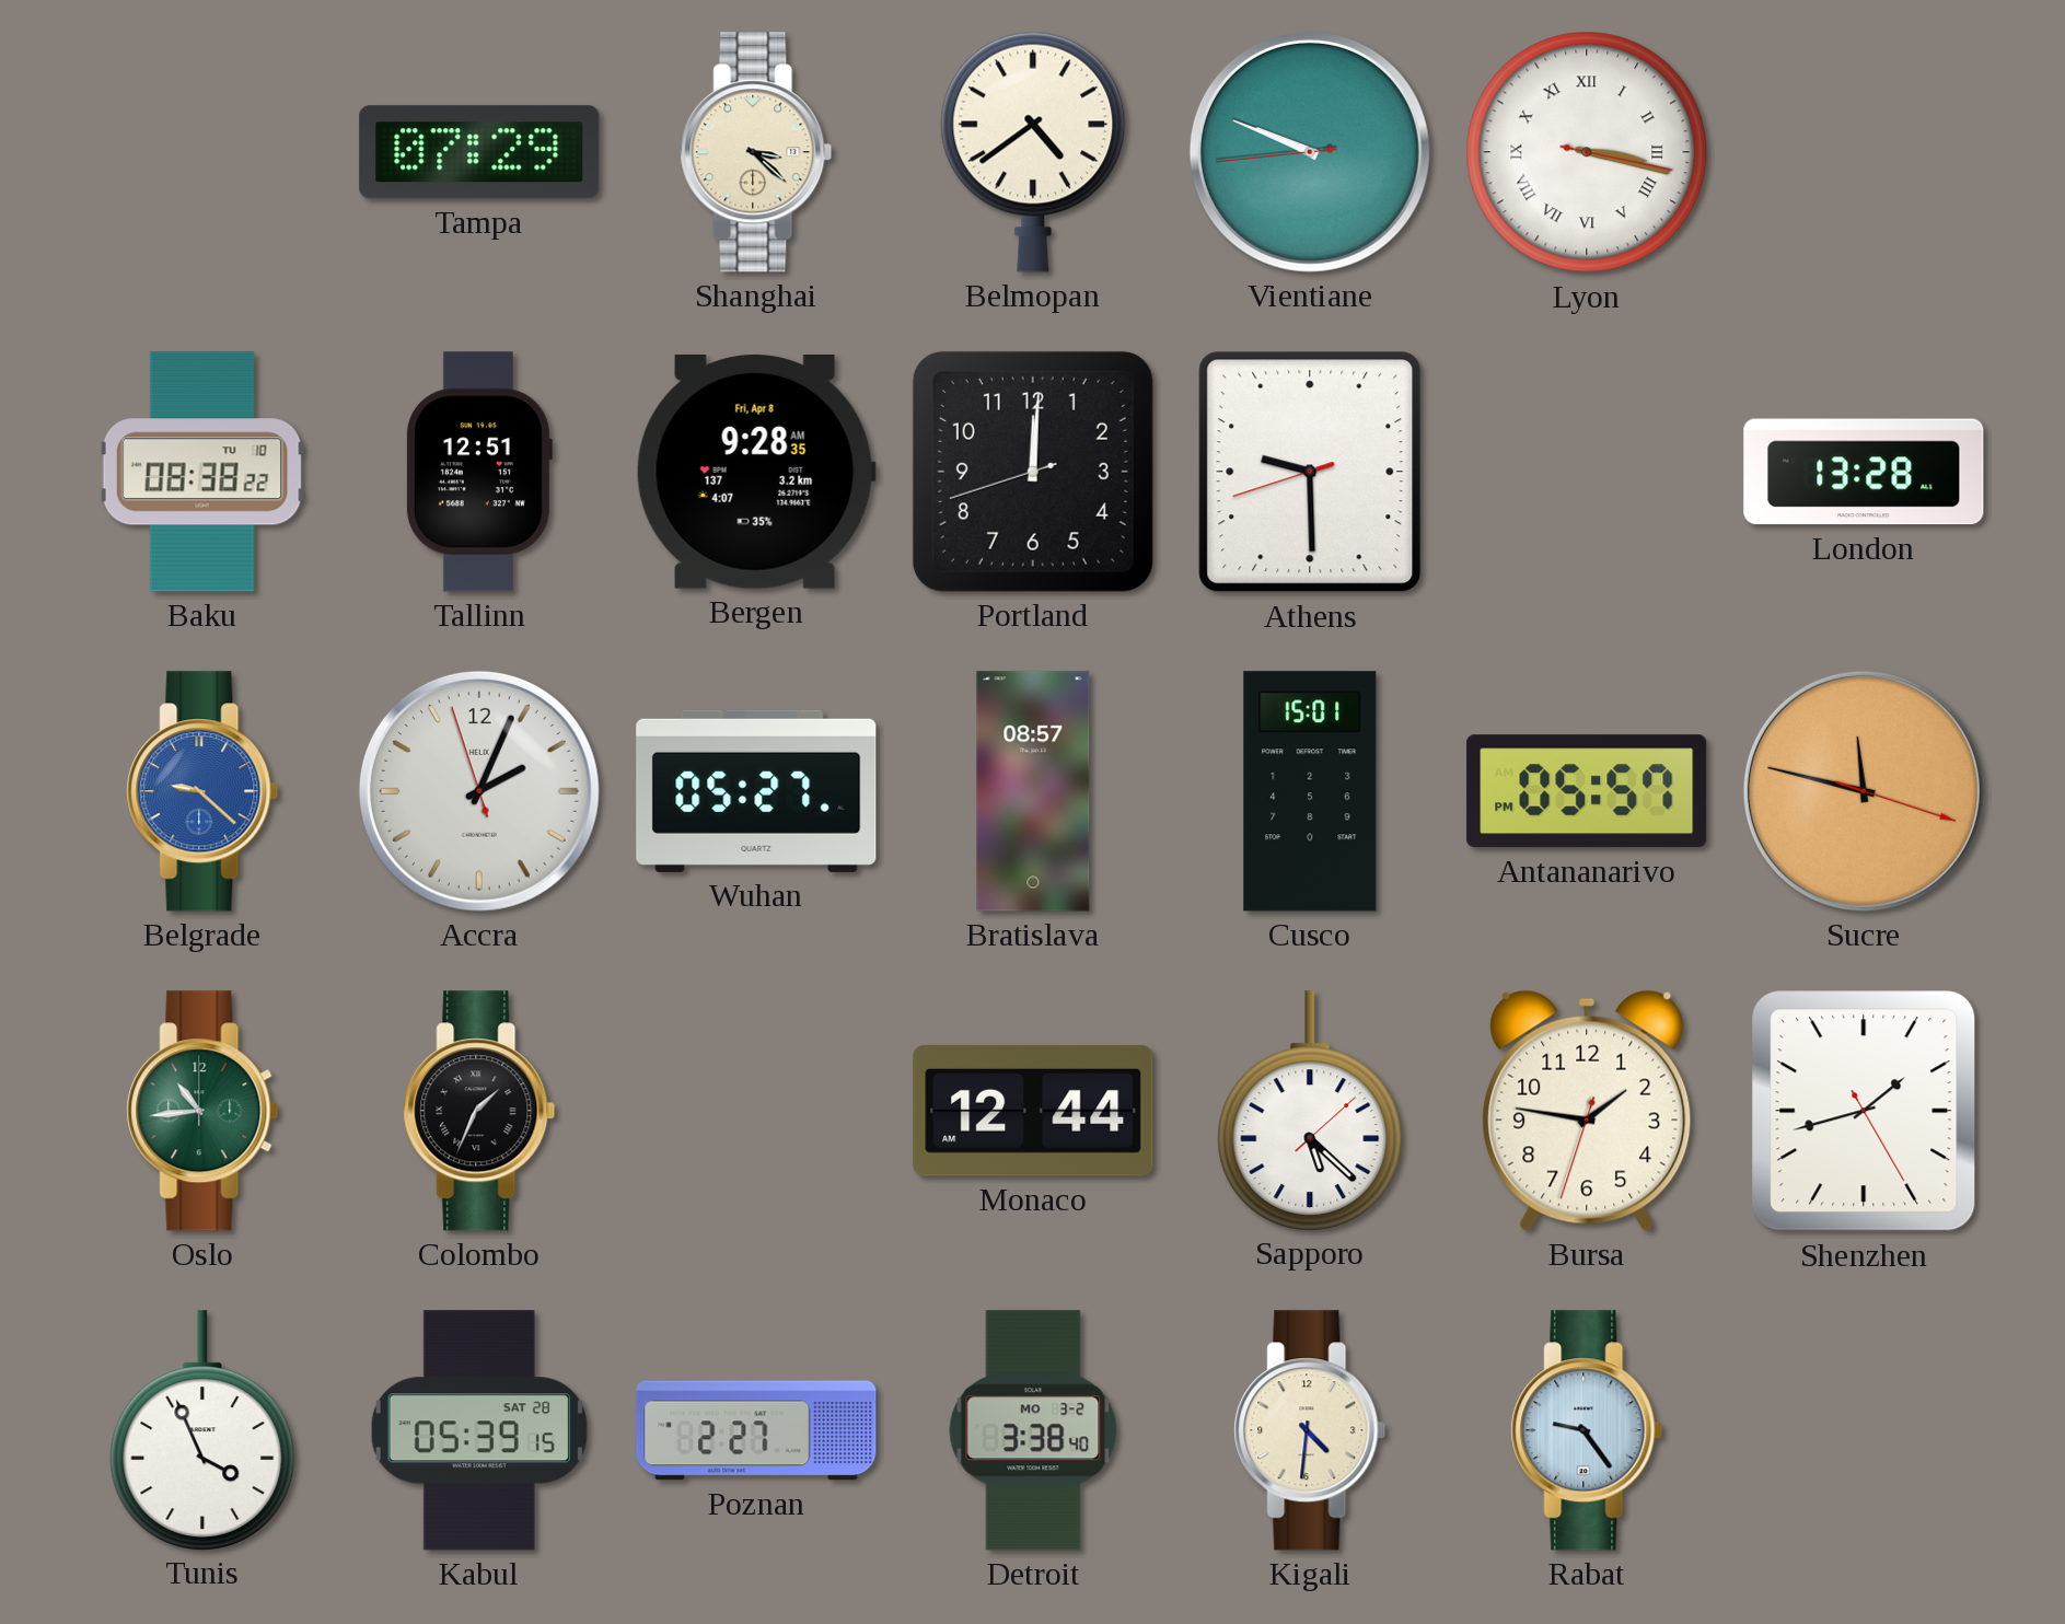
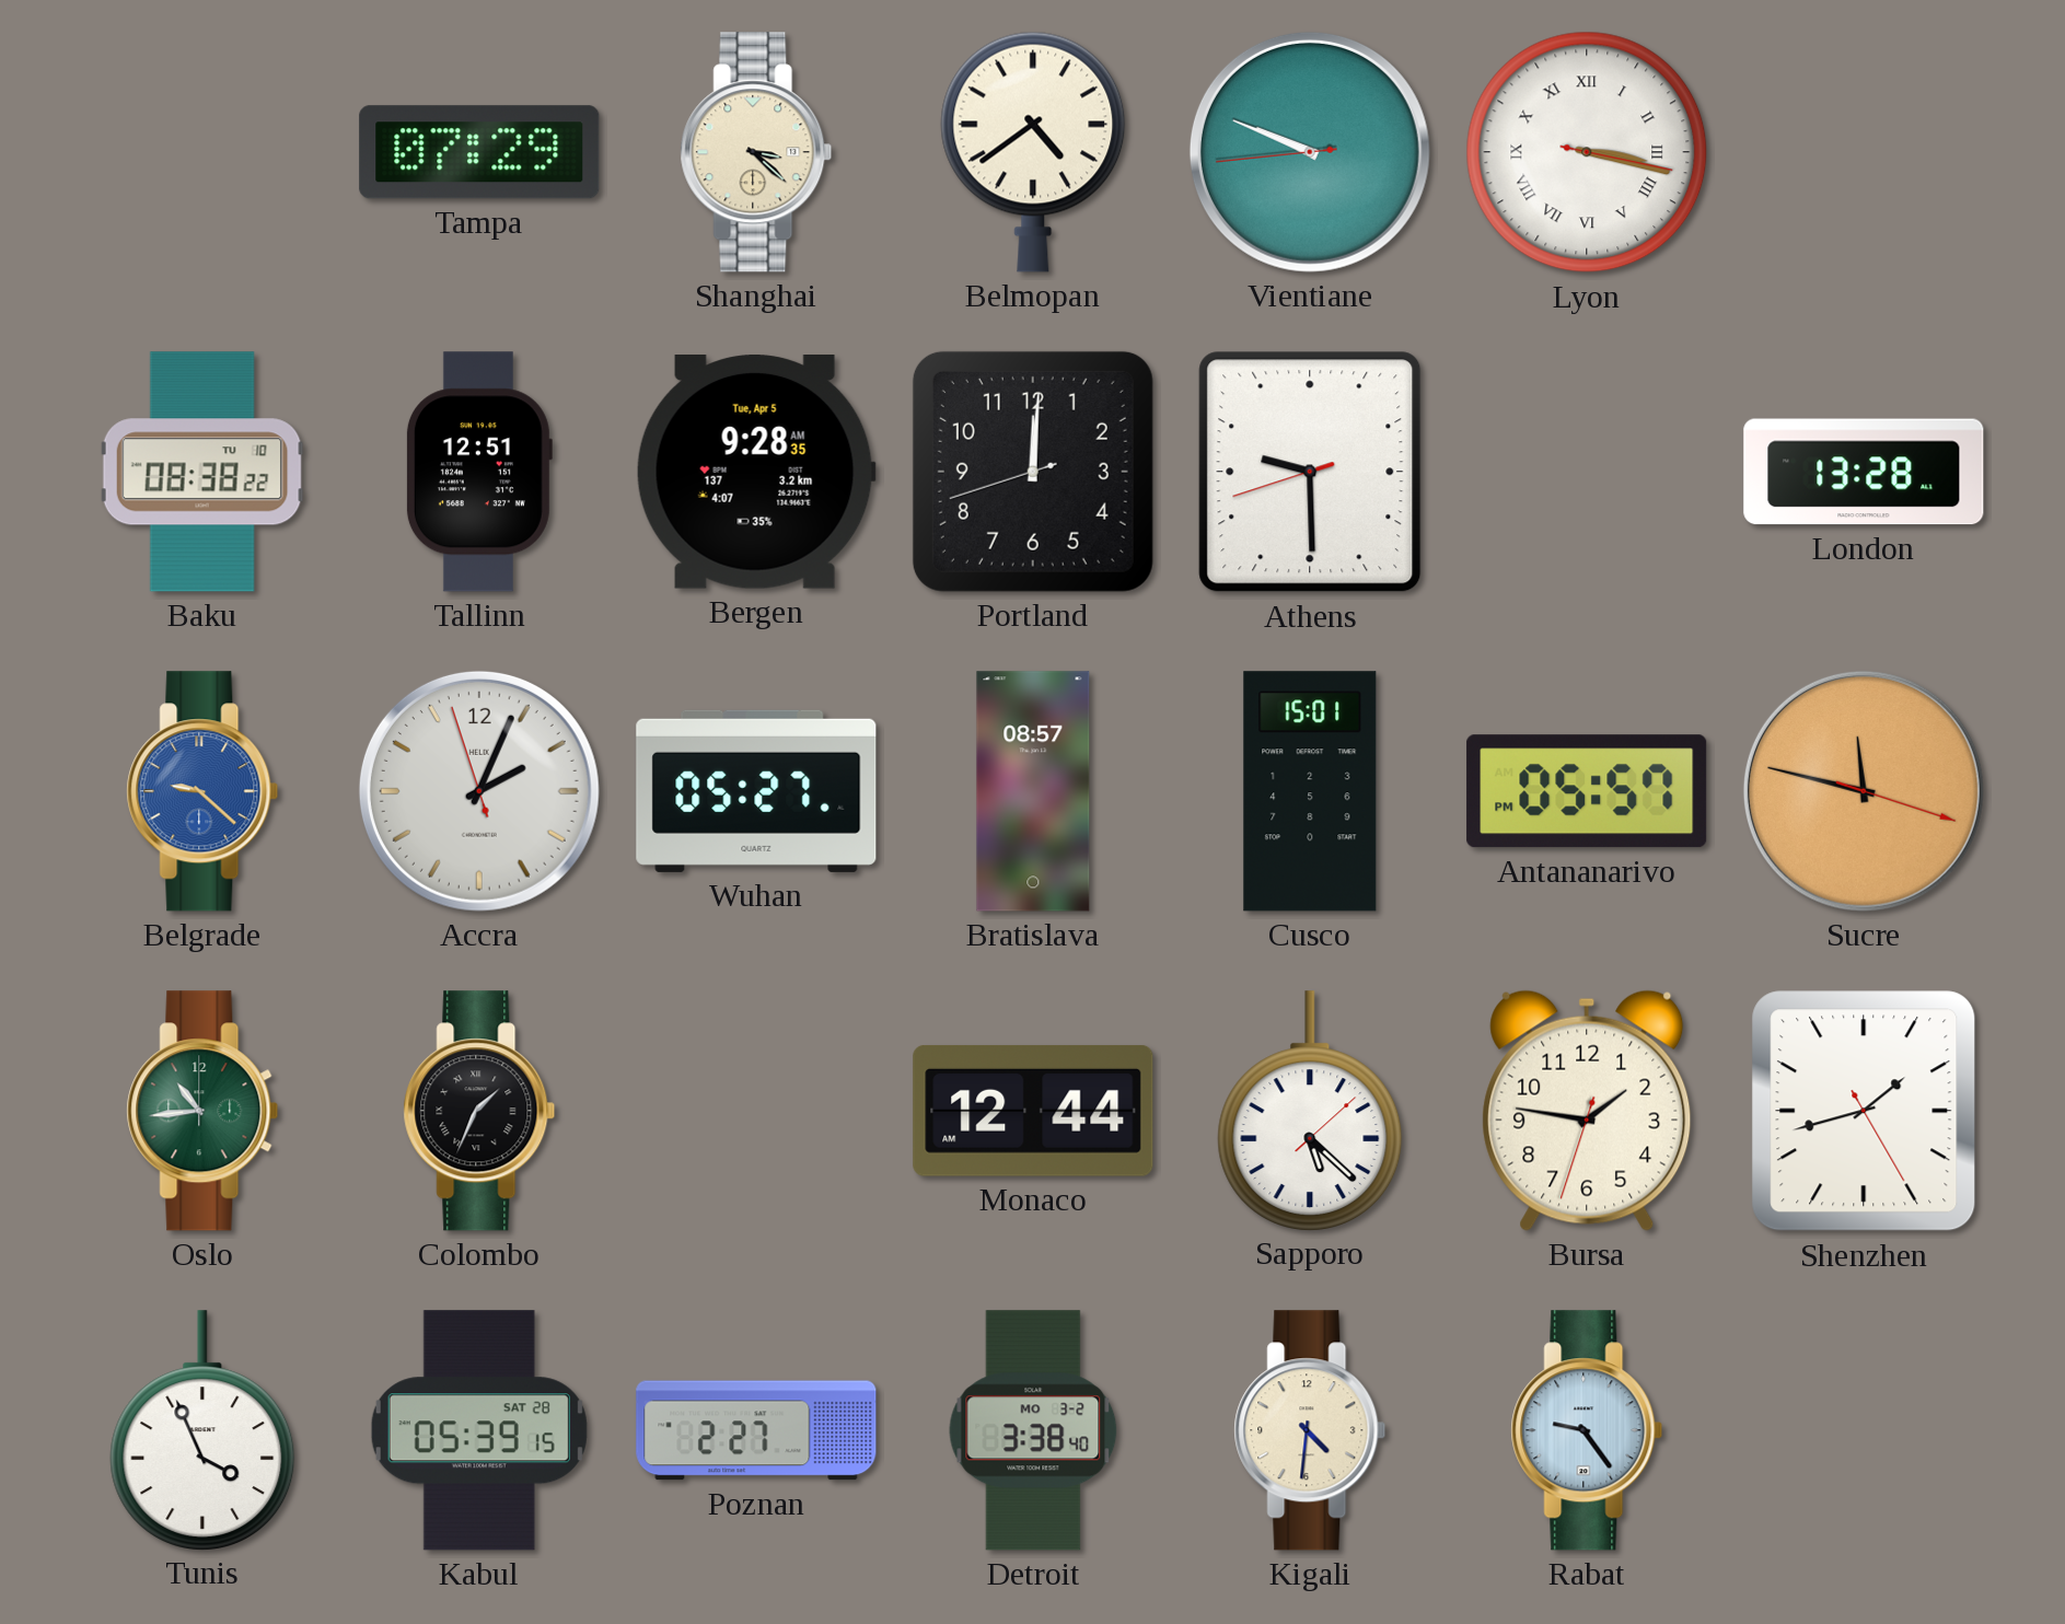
Bergen date: Fri, Apr 8 -> Tue, Apr 5 (756, 473)
